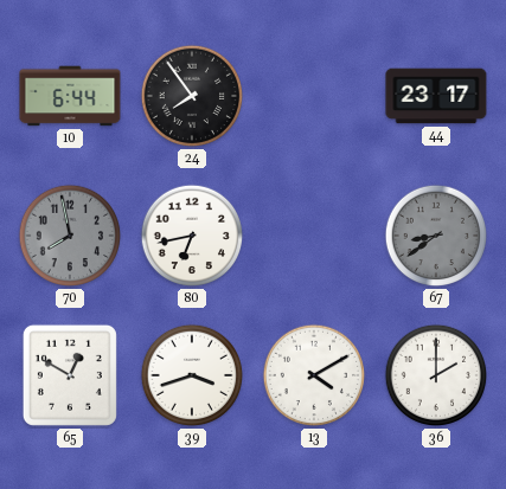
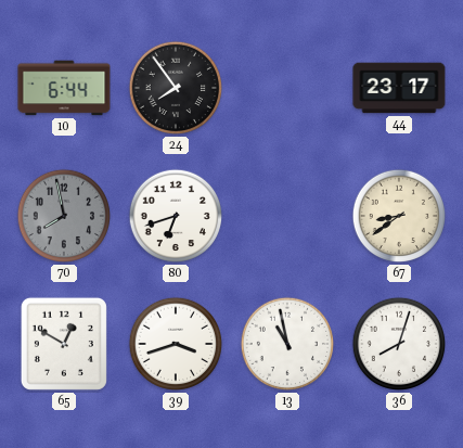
80: 6:43 -> 6:42 (176, 216)
67 dial: grey -> cream (399, 216)
13: 4:10 -> 10:58 (287, 344)
36: 2:00 -> 8:03 (399, 344)
